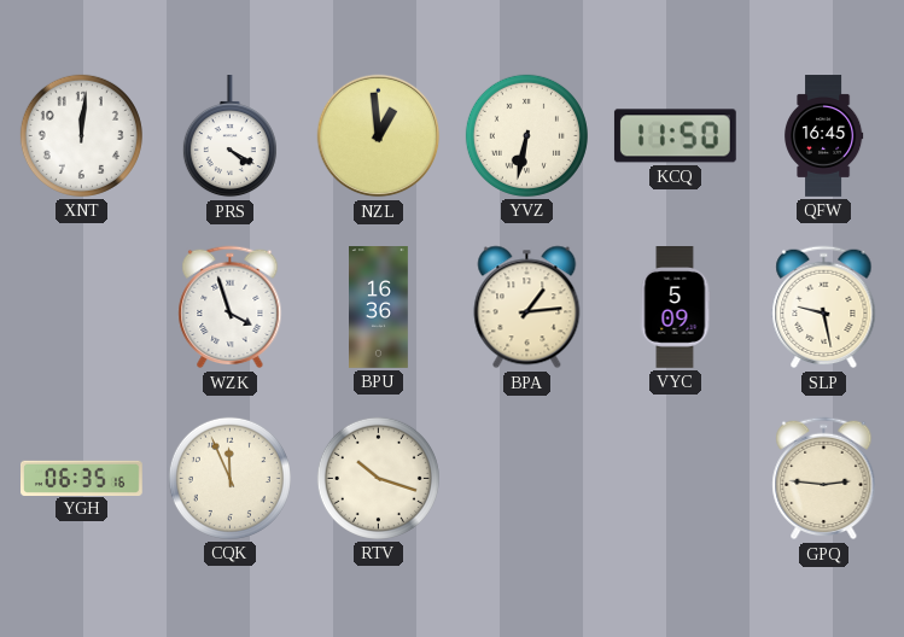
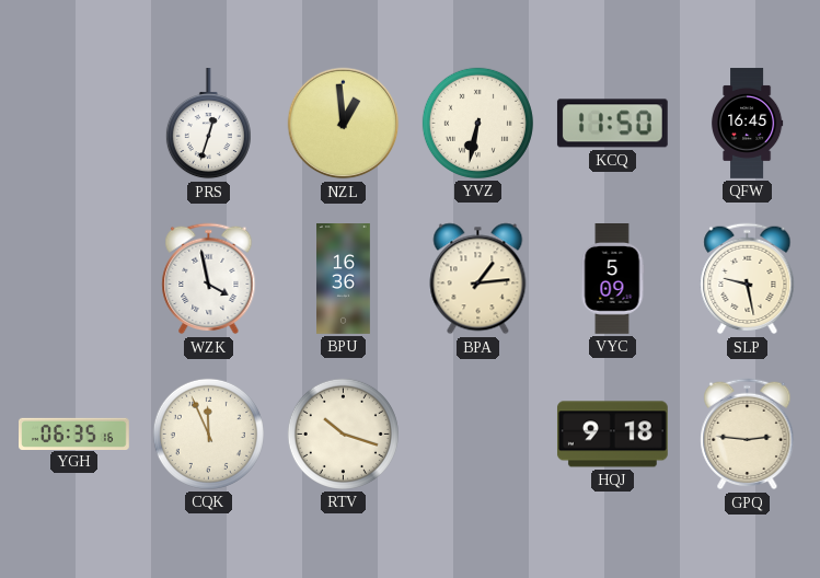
XNT: 12:01 -> none (81, 135)
PRS: 4:20 -> 12:33 (208, 124)
WZK: 3:57 -> 3:58 (209, 279)
HQJ: none -> 9:18 (612, 435)
